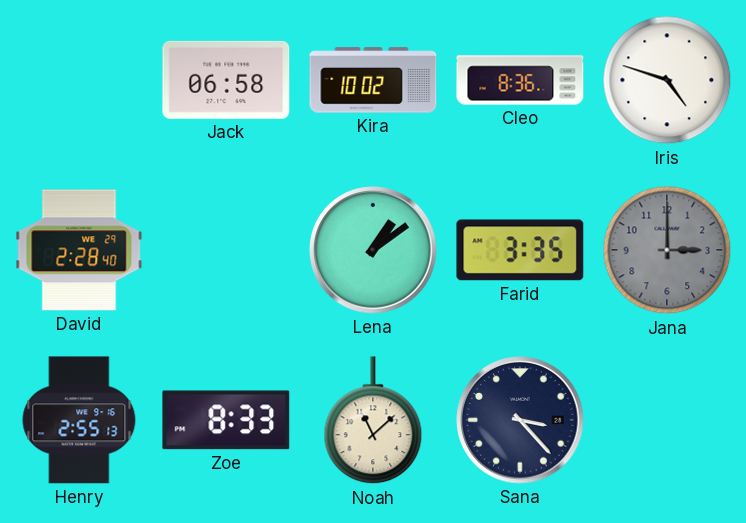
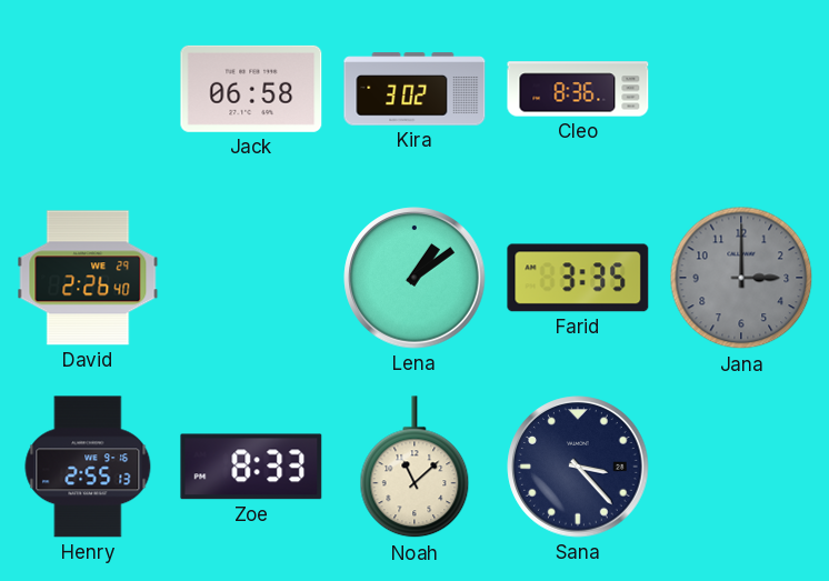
Kira: 10:02 -> 3:02 (414, 89)
Iris: 4:48 -> none (667, 80)
David: 2:28 -> 2:26 (88, 278)
